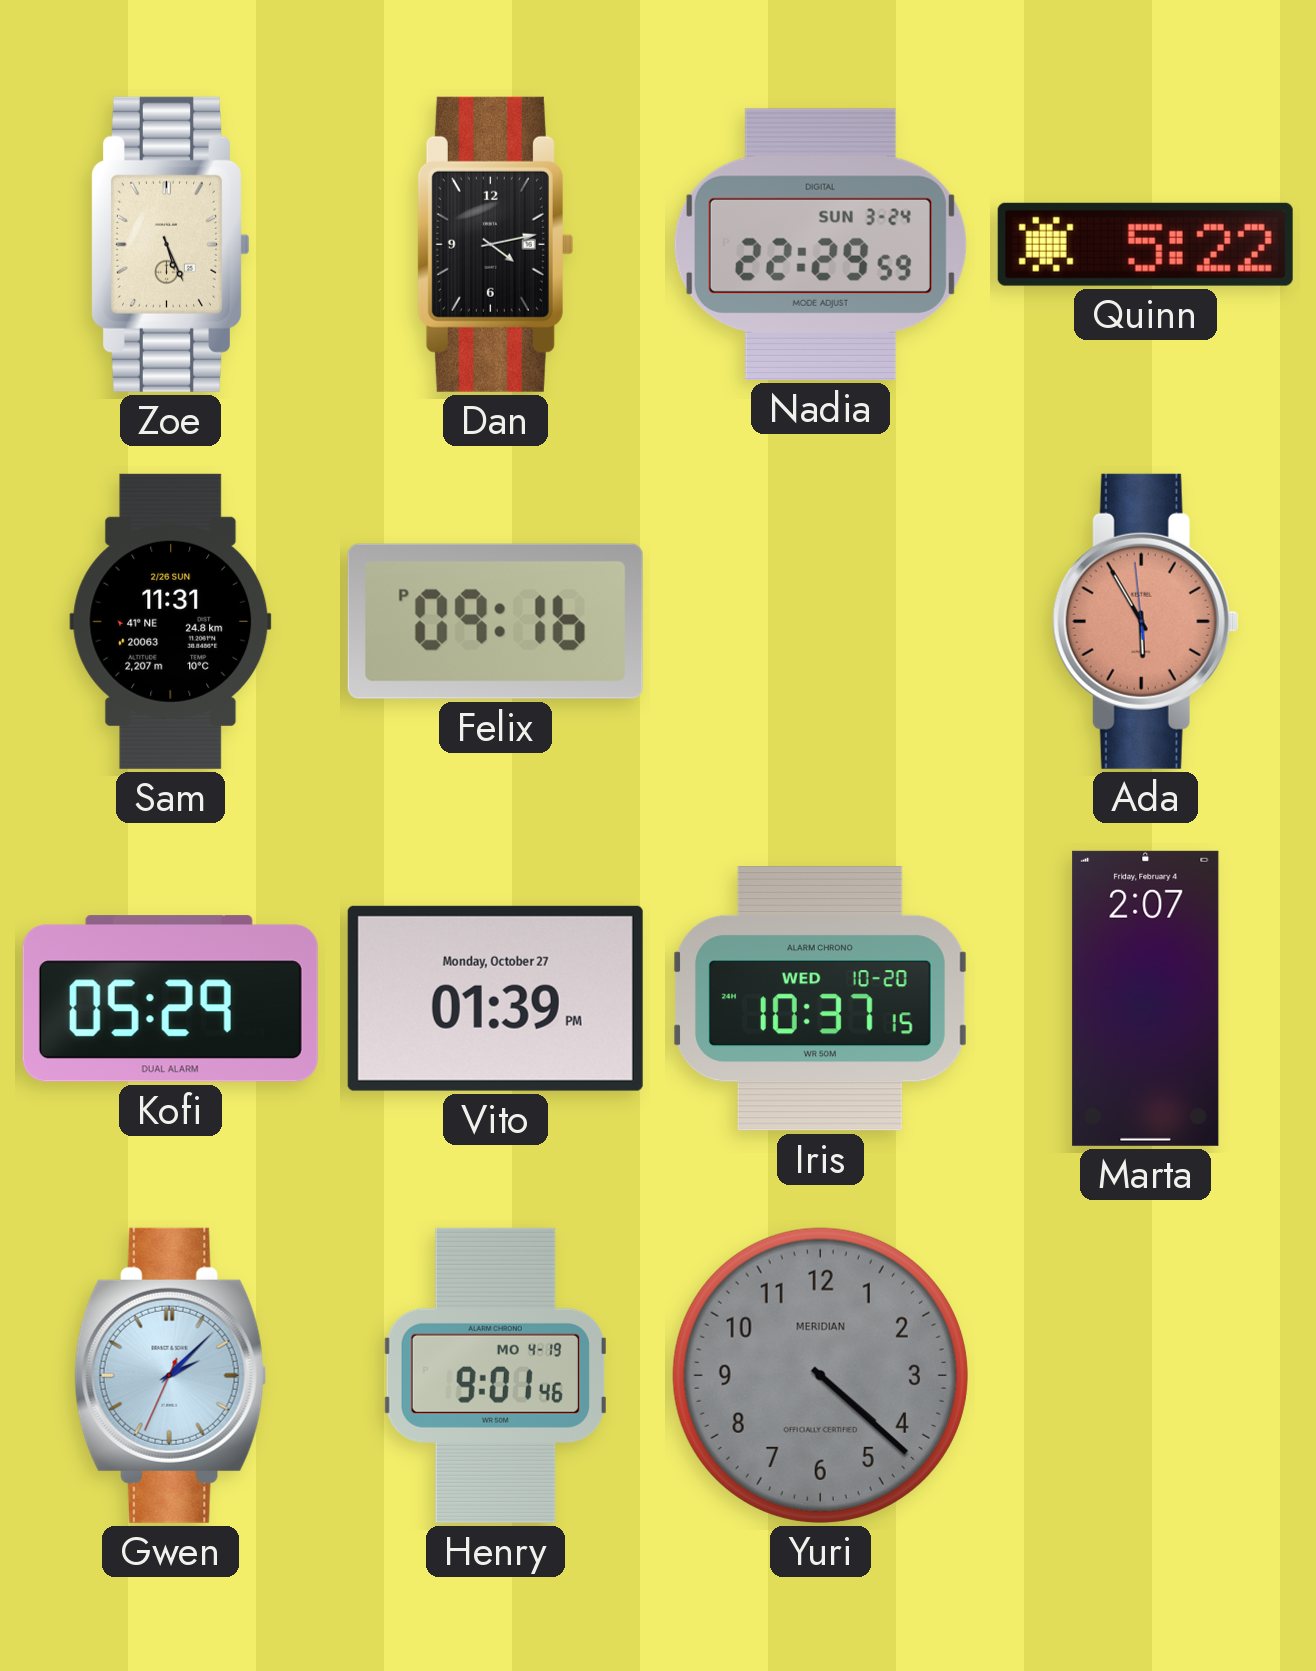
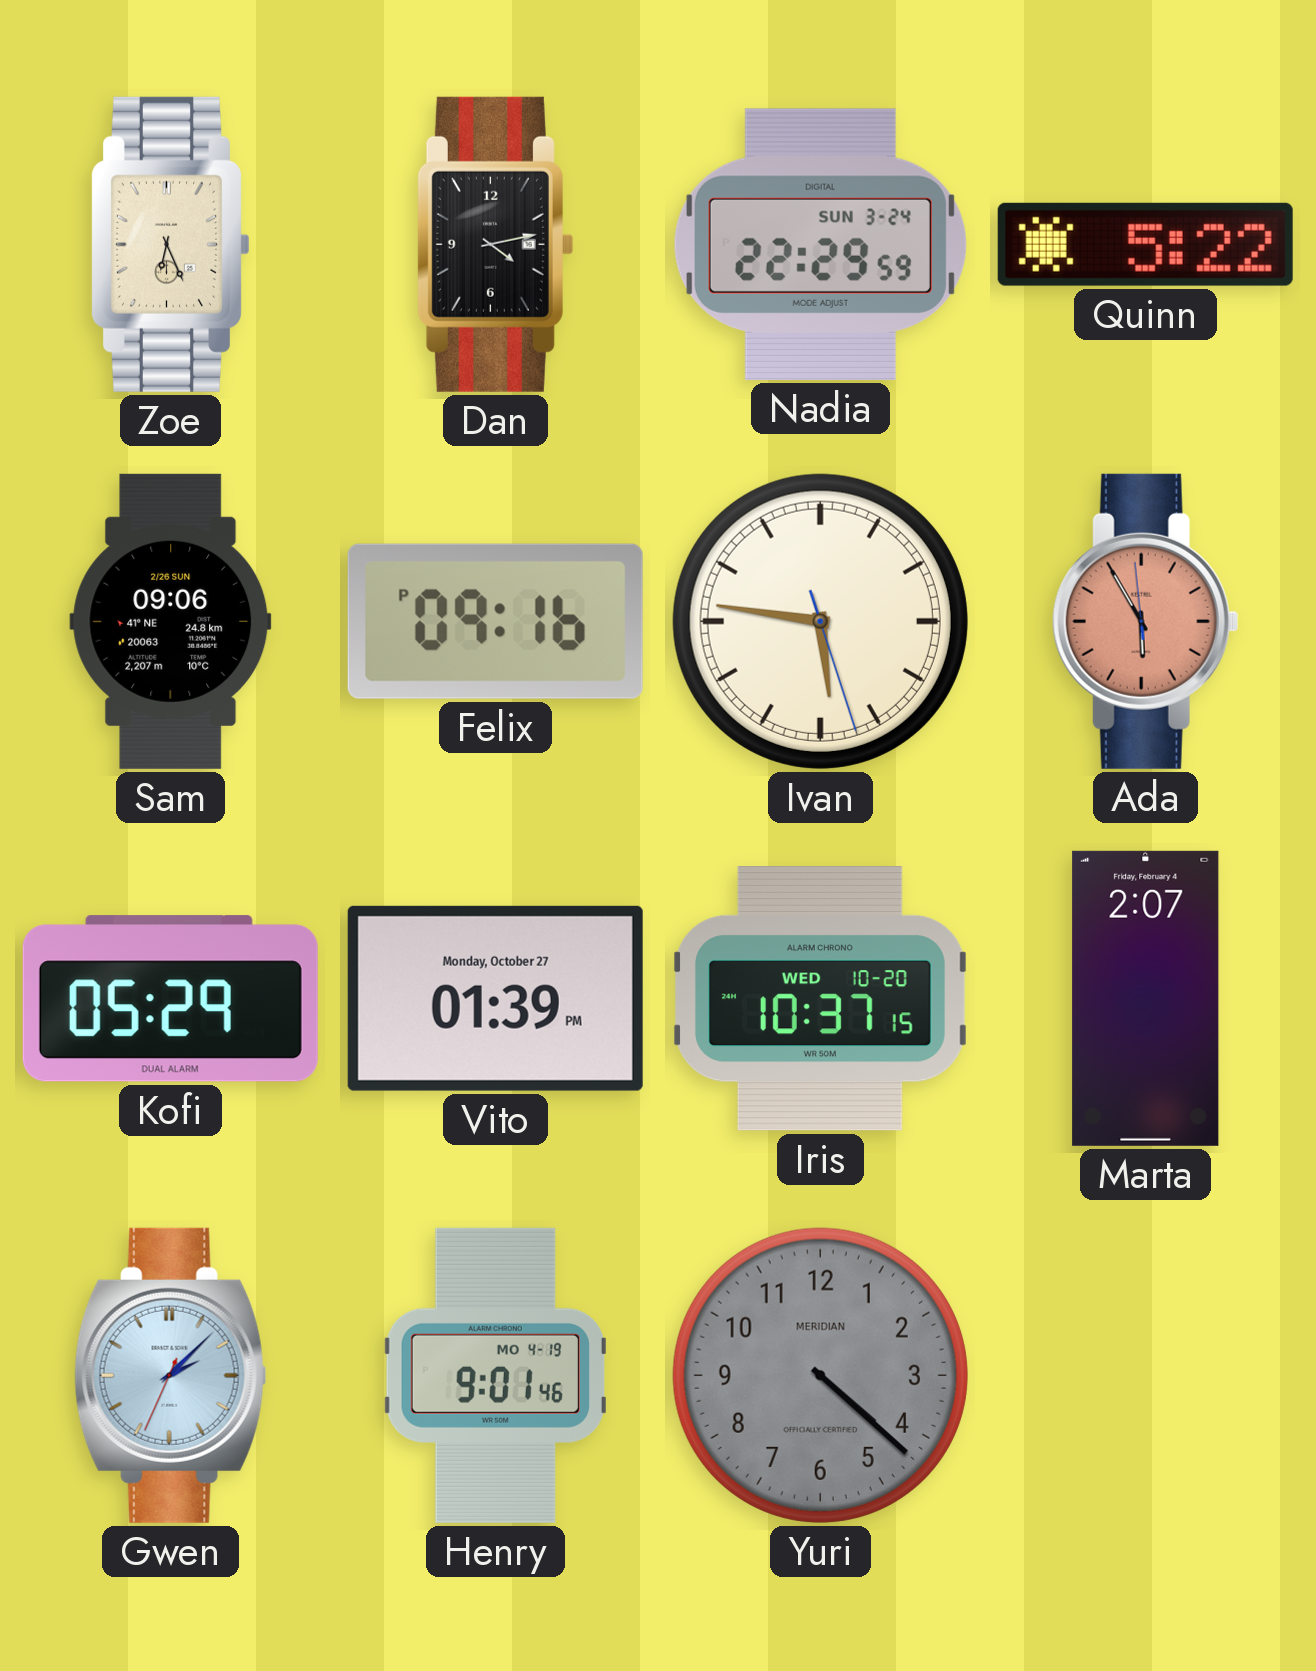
Zoe: 5:26 -> 6:26 (170, 244)
Sam: 11:31 -> 09:06 (171, 621)
Ivan: none -> 5:46 (820, 621)
